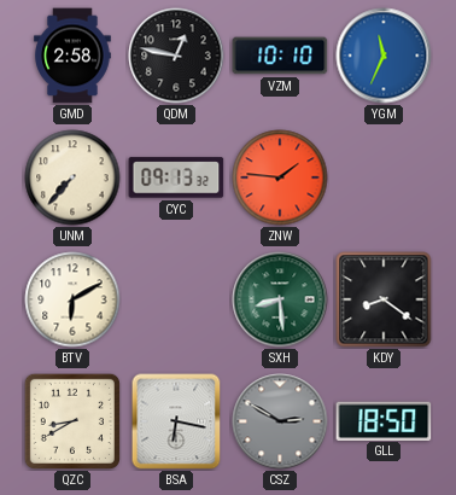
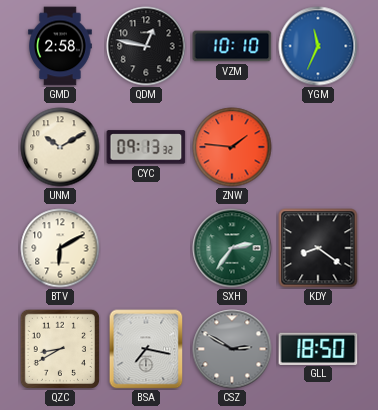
UNM: 7:37 -> 10:10 (60, 147)
SXH: 8:29 -> 2:36 (232, 248)
BSA: 6:17 -> 7:17 (146, 349)
